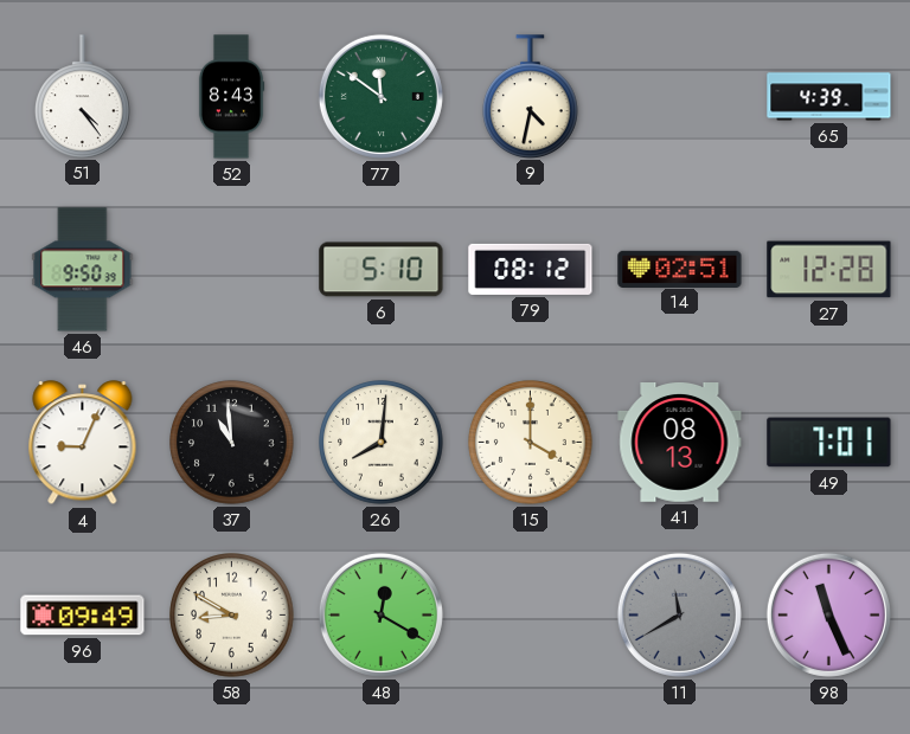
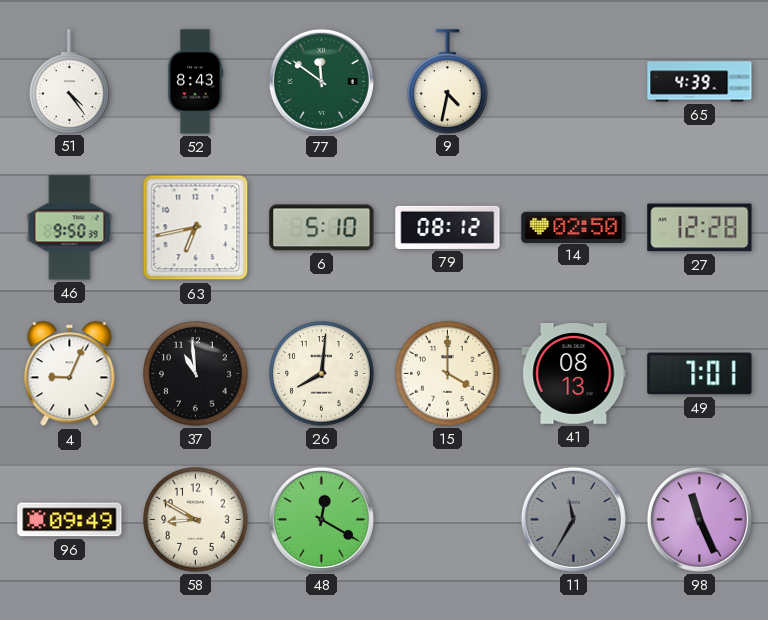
63: none -> 6:43 (196, 228)
14: 02:51 -> 02:50 (574, 227)
11: 11:40 -> 11:35 (573, 519)
